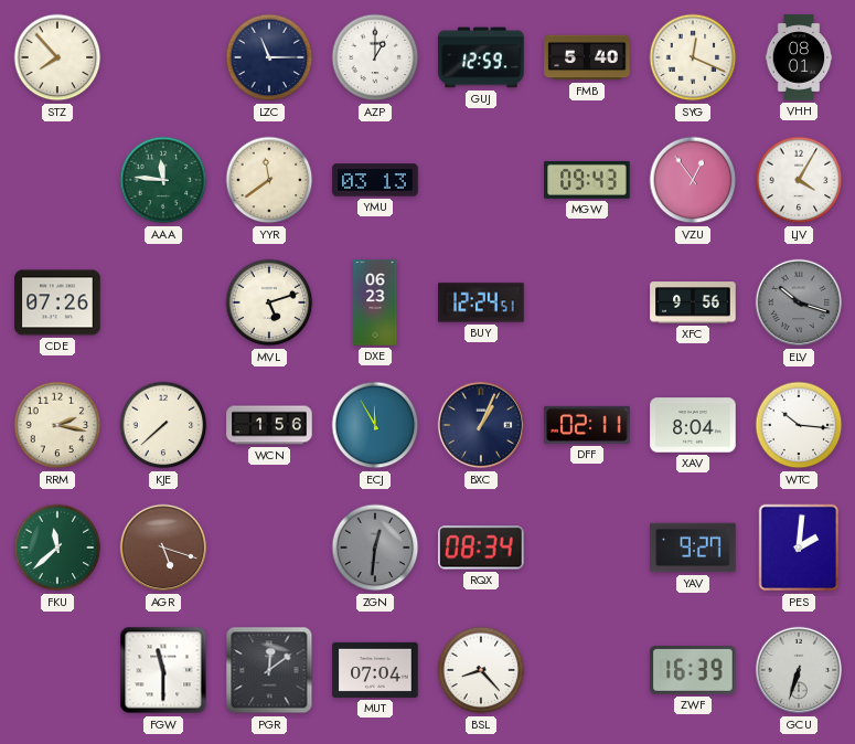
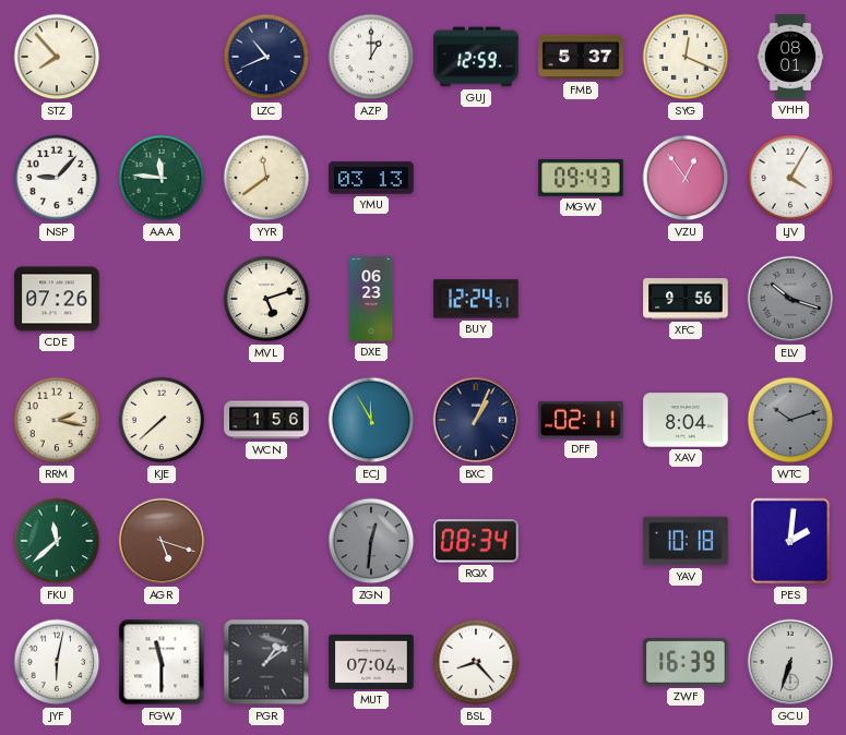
LZC: 11:15 -> 10:41 (266, 57)
FMB: 5:40 -> 5:37 (581, 57)
NSP: none -> 9:07 (57, 178)
WTC: 10:16 -> 10:12 (790, 420)
WTC dial: white -> grey (790, 420)
YAV: 9:27 -> 10:18 (686, 541)
JYF: none -> 6:02 (57, 662)
PGR: 12:09 -> 1:09 (266, 662)
